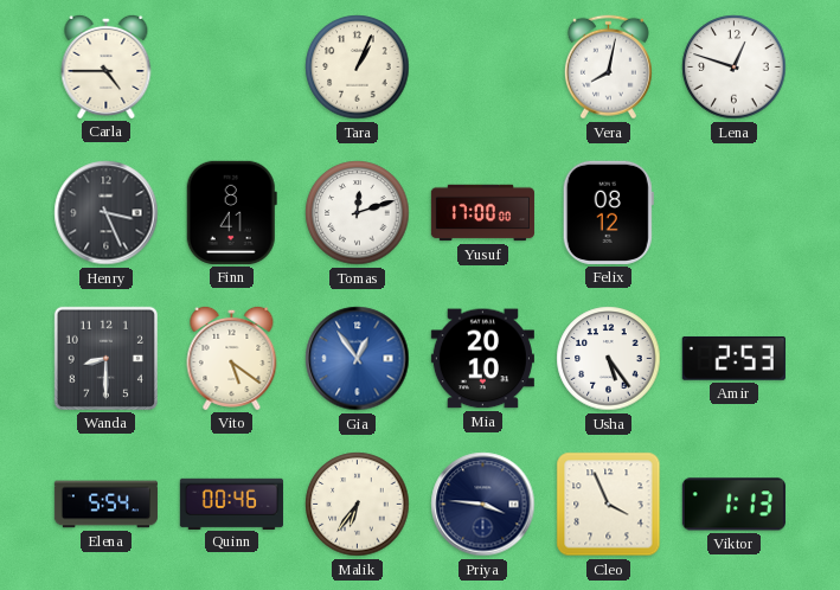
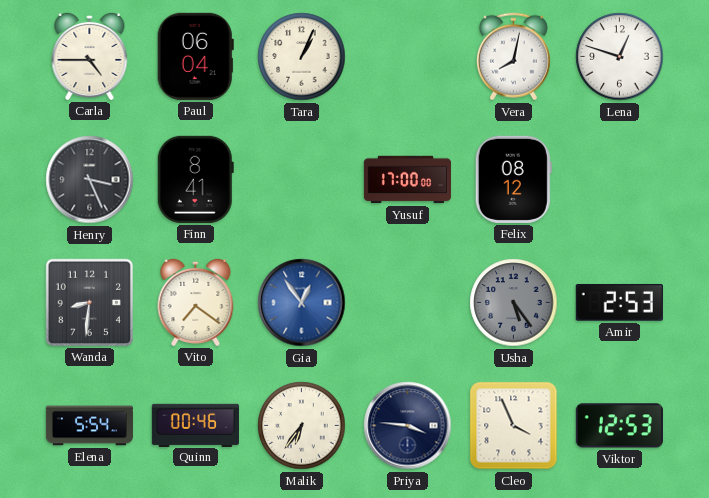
Paul: none -> 06:04 (195, 56)
Tomas: 12:12 -> none (358, 213)
Wanda: 8:30 -> 8:31 (89, 302)
Vito: 5:21 -> 7:21 (196, 302)
Mia: 20:10 -> none (482, 359)
Usha dial: white -> grey (514, 303)
Viktor: 1:13 -> 12:53 (619, 426)
